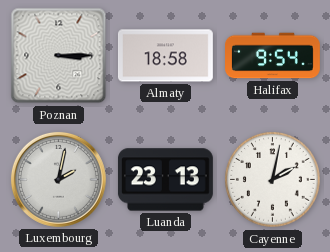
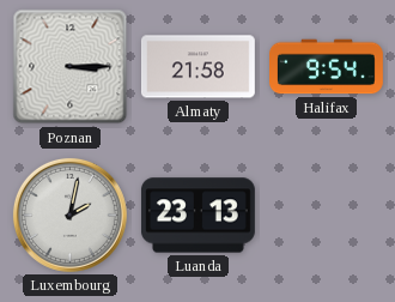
Almaty: 18:58 -> 21:58 (197, 67)
Cayenne: 2:02 -> none (273, 180)
